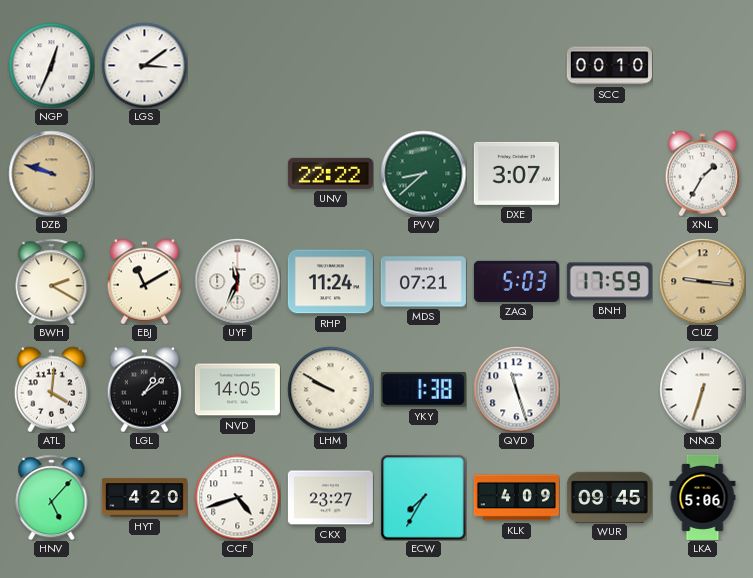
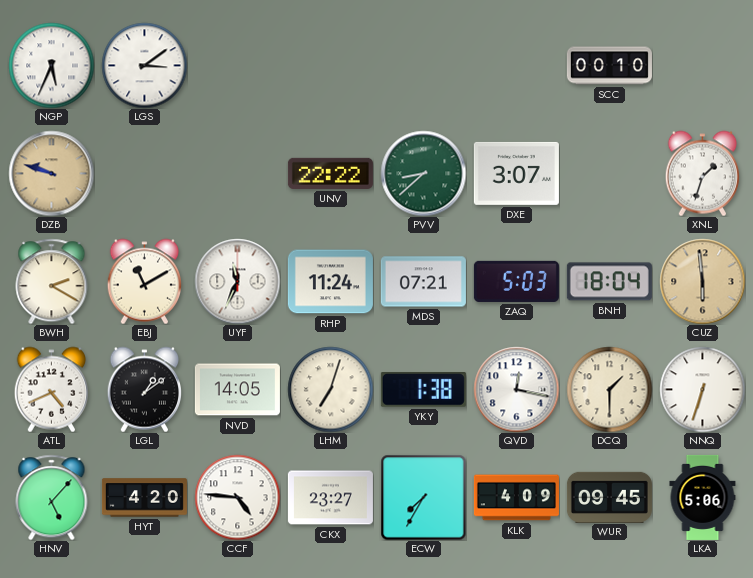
NGP: 12:34 -> 5:34 (51, 65)
XNL: 1:35 -> 1:33 (702, 173)
BNH: 17:59 -> 18:04 (609, 282)
CUZ: 9:16 -> 5:59 (702, 281)
ATL: 4:01 -> 4:41 (51, 389)
LHM: 9:50 -> 7:03 (330, 389)
QVD: 11:27 -> 12:17 (516, 389)
DCQ: none -> 1:30 (609, 389)
CCF: 4:42 -> 4:46 (237, 497)
